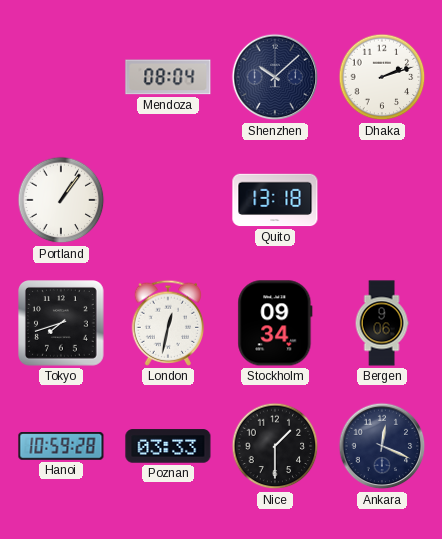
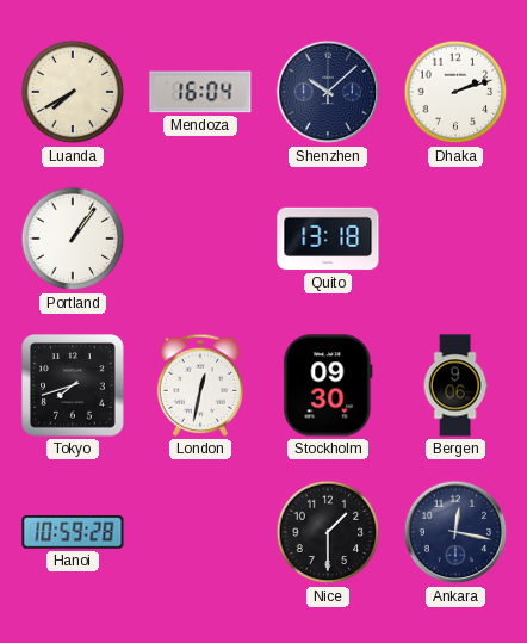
Luanda: none -> 7:40 (73, 92)
Mendoza: 08:04 -> 16:04 (200, 92)
Stockholm: 09:34 -> 09:30 (328, 385)
Poznan: 03:33 -> none (168, 446)
Ankara: 12:19 -> 12:17 (455, 532)
